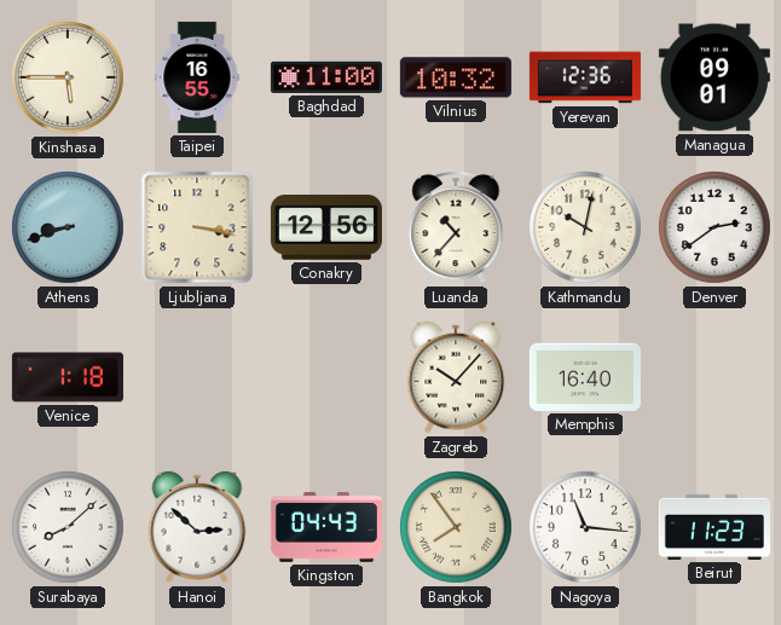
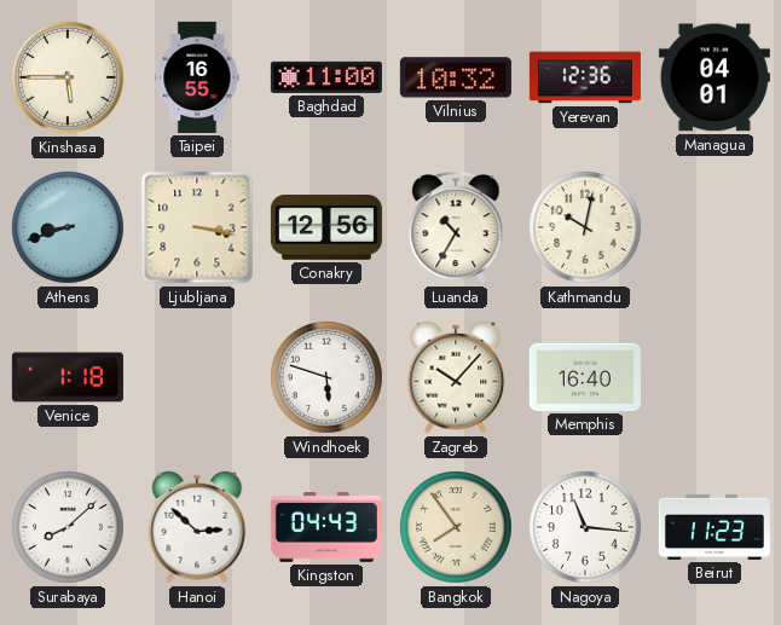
Managua: 09:01 -> 04:01 (715, 77)
Luanda: 10:37 -> 10:35 (456, 228)
Denver: 2:39 -> none (716, 228)
Windhoek: none -> 5:48 (328, 378)
